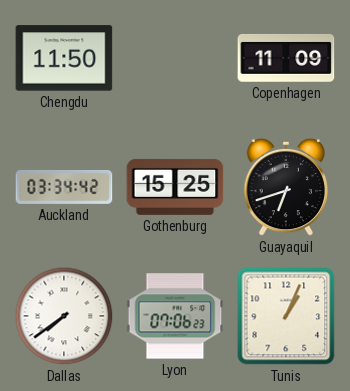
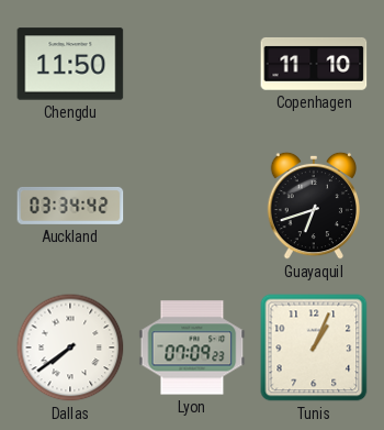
Copenhagen: 11:09 -> 11:10 (314, 64)
Gothenburg: 15:25 -> none (175, 187)
Lyon: 07:06 -> 07:09 (192, 348)
